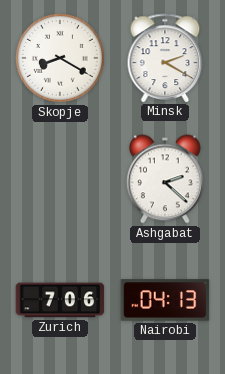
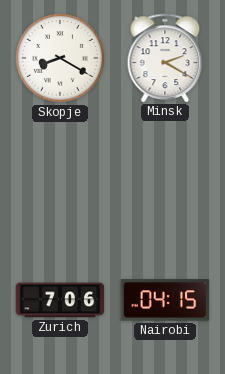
Ashgabat: 2:22 -> none (166, 179)
Nairobi: 04:13 -> 04:15 (165, 300)
